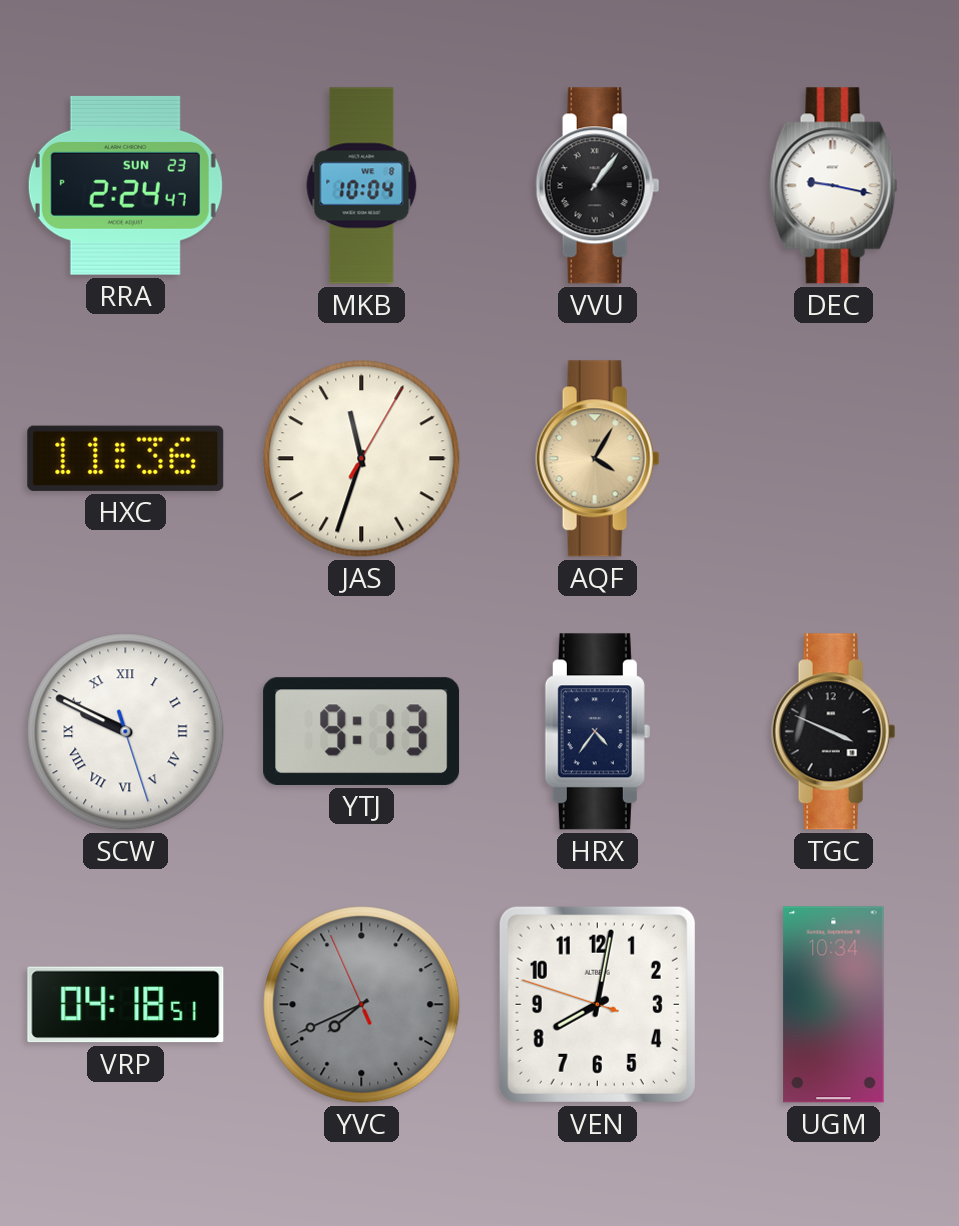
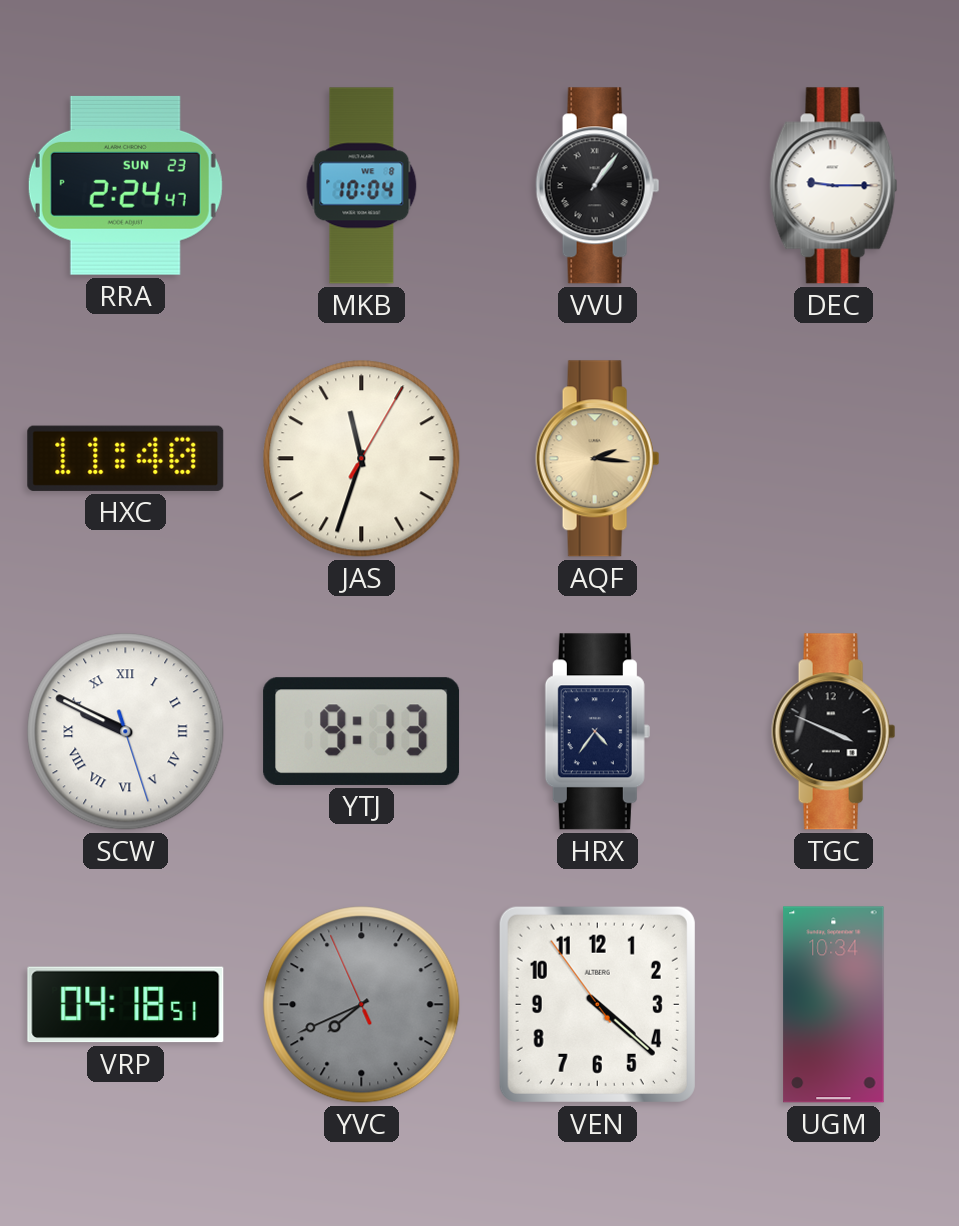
DEC: 9:17 -> 9:15 (834, 186)
HXC: 11:36 -> 11:40 (126, 458)
AQF: 4:05 -> 2:16 (598, 459)
VEN: 8:01 -> 4:21 (597, 1004)
